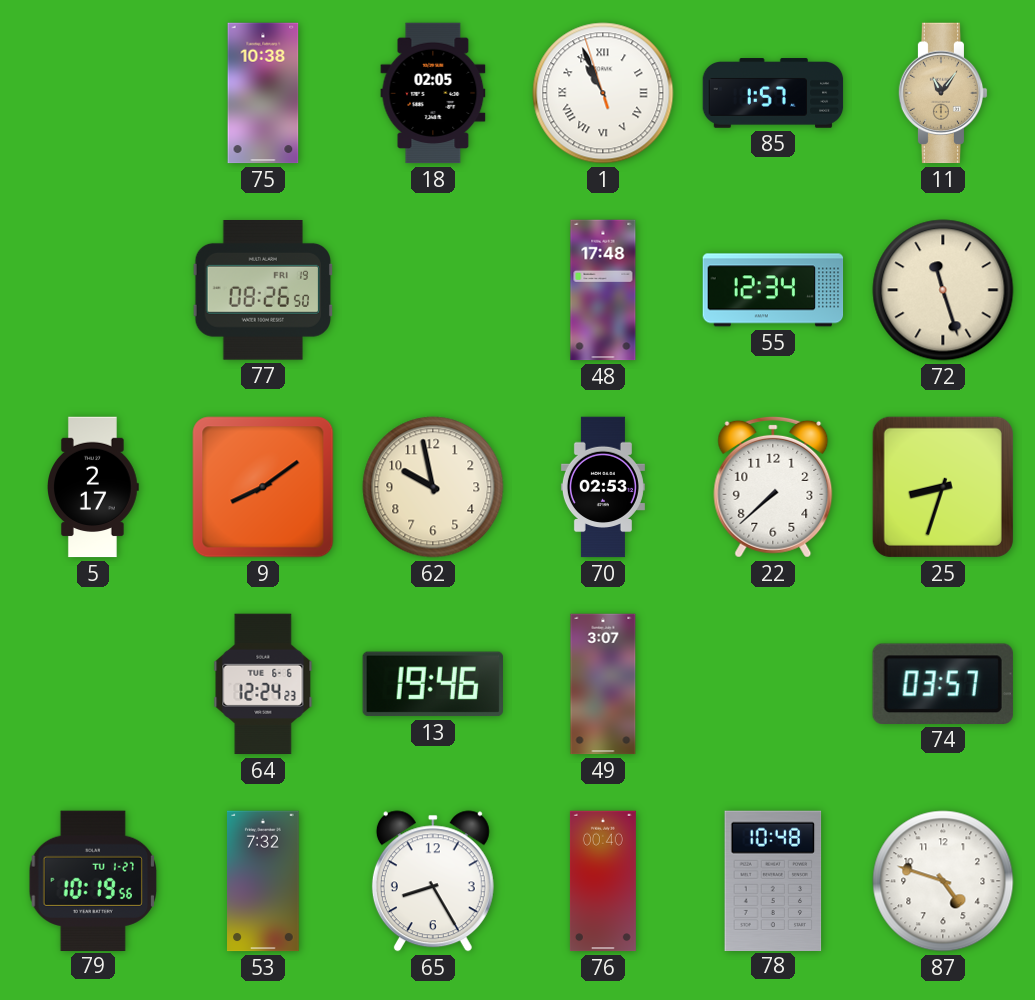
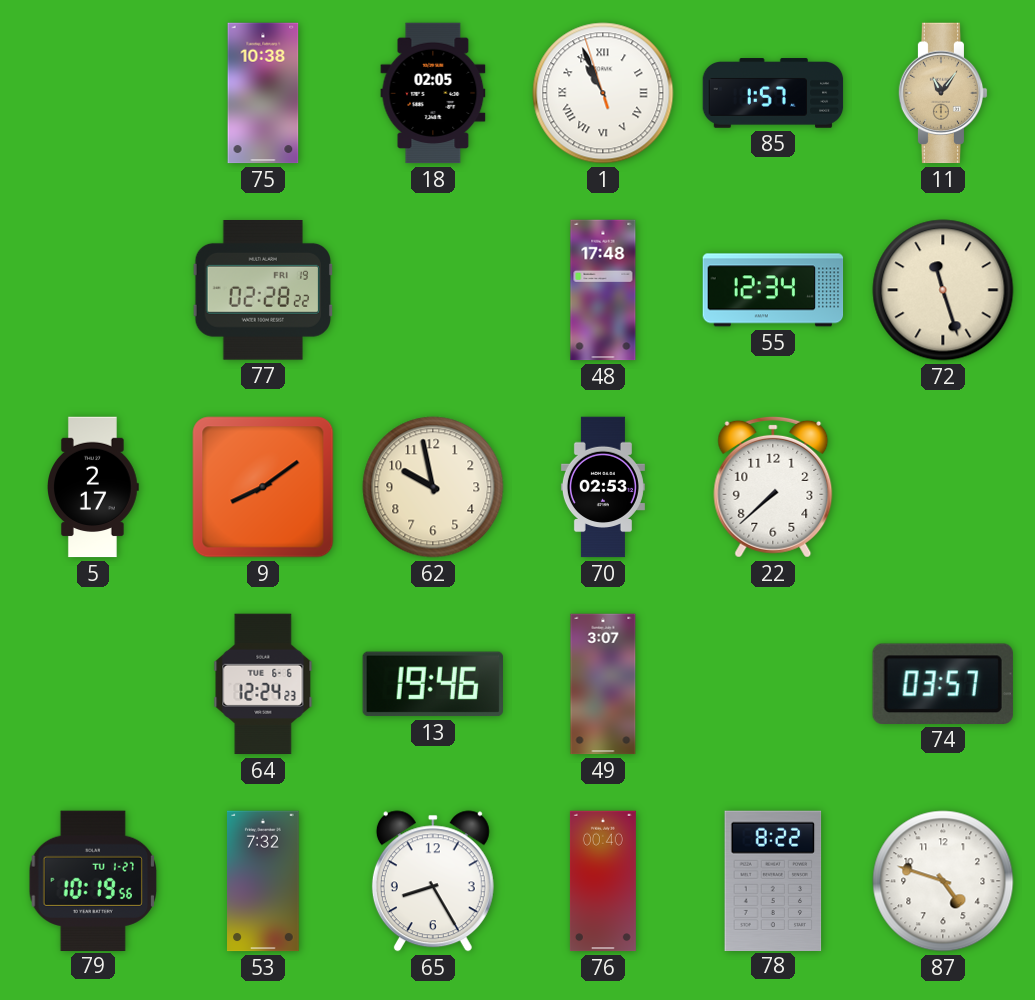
77: 08:26 -> 02:28 (262, 291)
25: 8:33 -> none (943, 487)
78: 10:48 -> 8:22 (773, 880)
